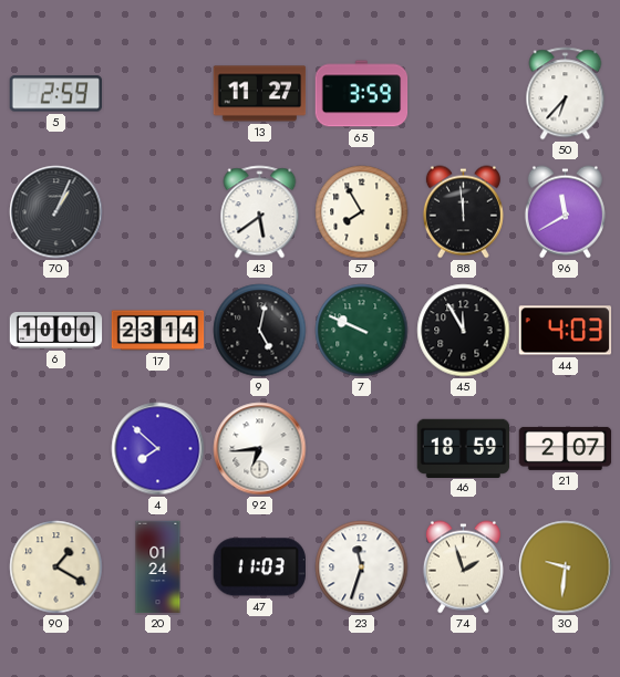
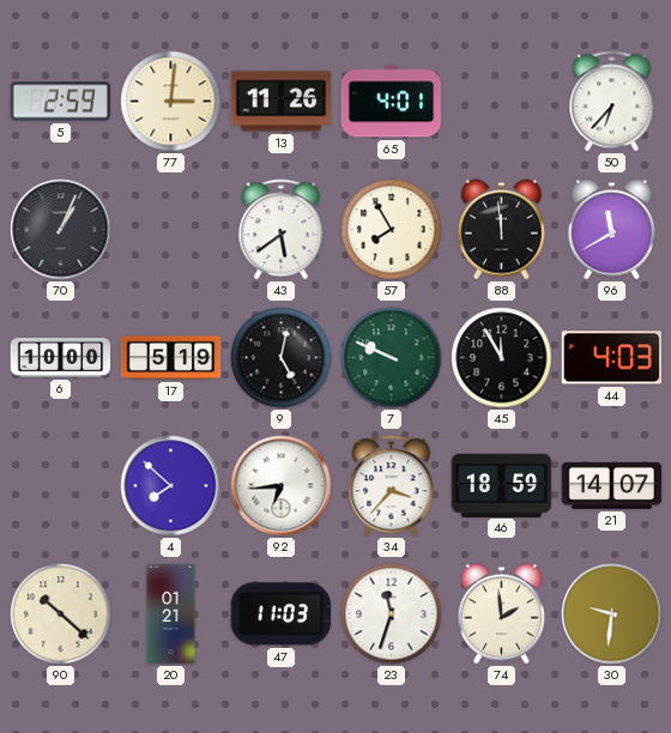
77: none -> 3:01 (171, 102)
13: 11:27 -> 11:26 (282, 102)
65: 3:59 -> 4:01 (392, 102)
17: 23:14 -> 5:19 (171, 358)
34: none -> 3:37 (392, 486)
21: 2:07 -> 14:07 (612, 485)
90: 1:20 -> 10:22 (61, 614)
20: 01:24 -> 01:21 (171, 614)
74: 1:57 -> 1:59 (501, 614)
